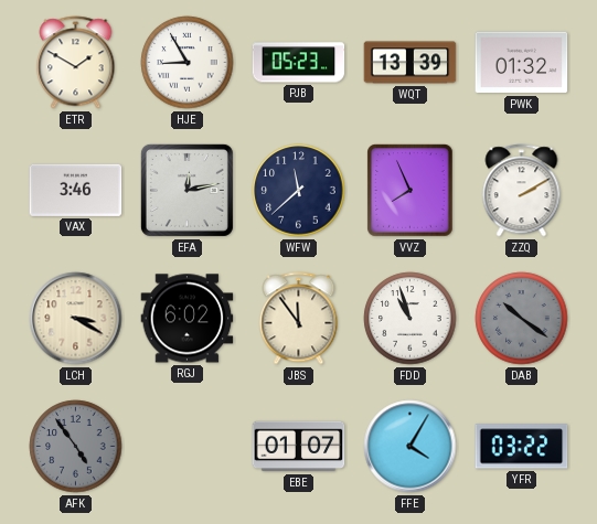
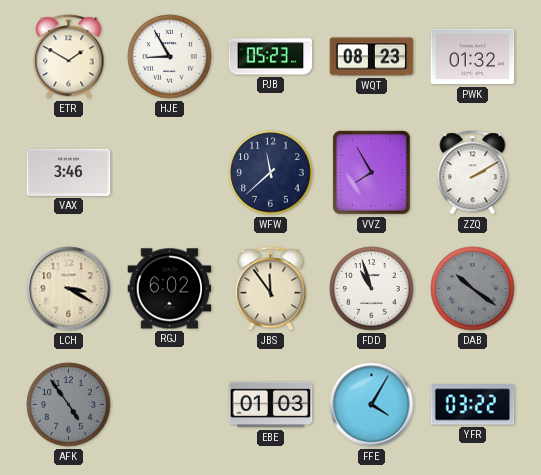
WQT: 13:39 -> 08:23 (372, 57)
EFA: 12:13 -> none (186, 190)
VVZ: 7:56 -> 7:55 (372, 173)
EBE: 01:07 -> 01:03 (271, 405)
